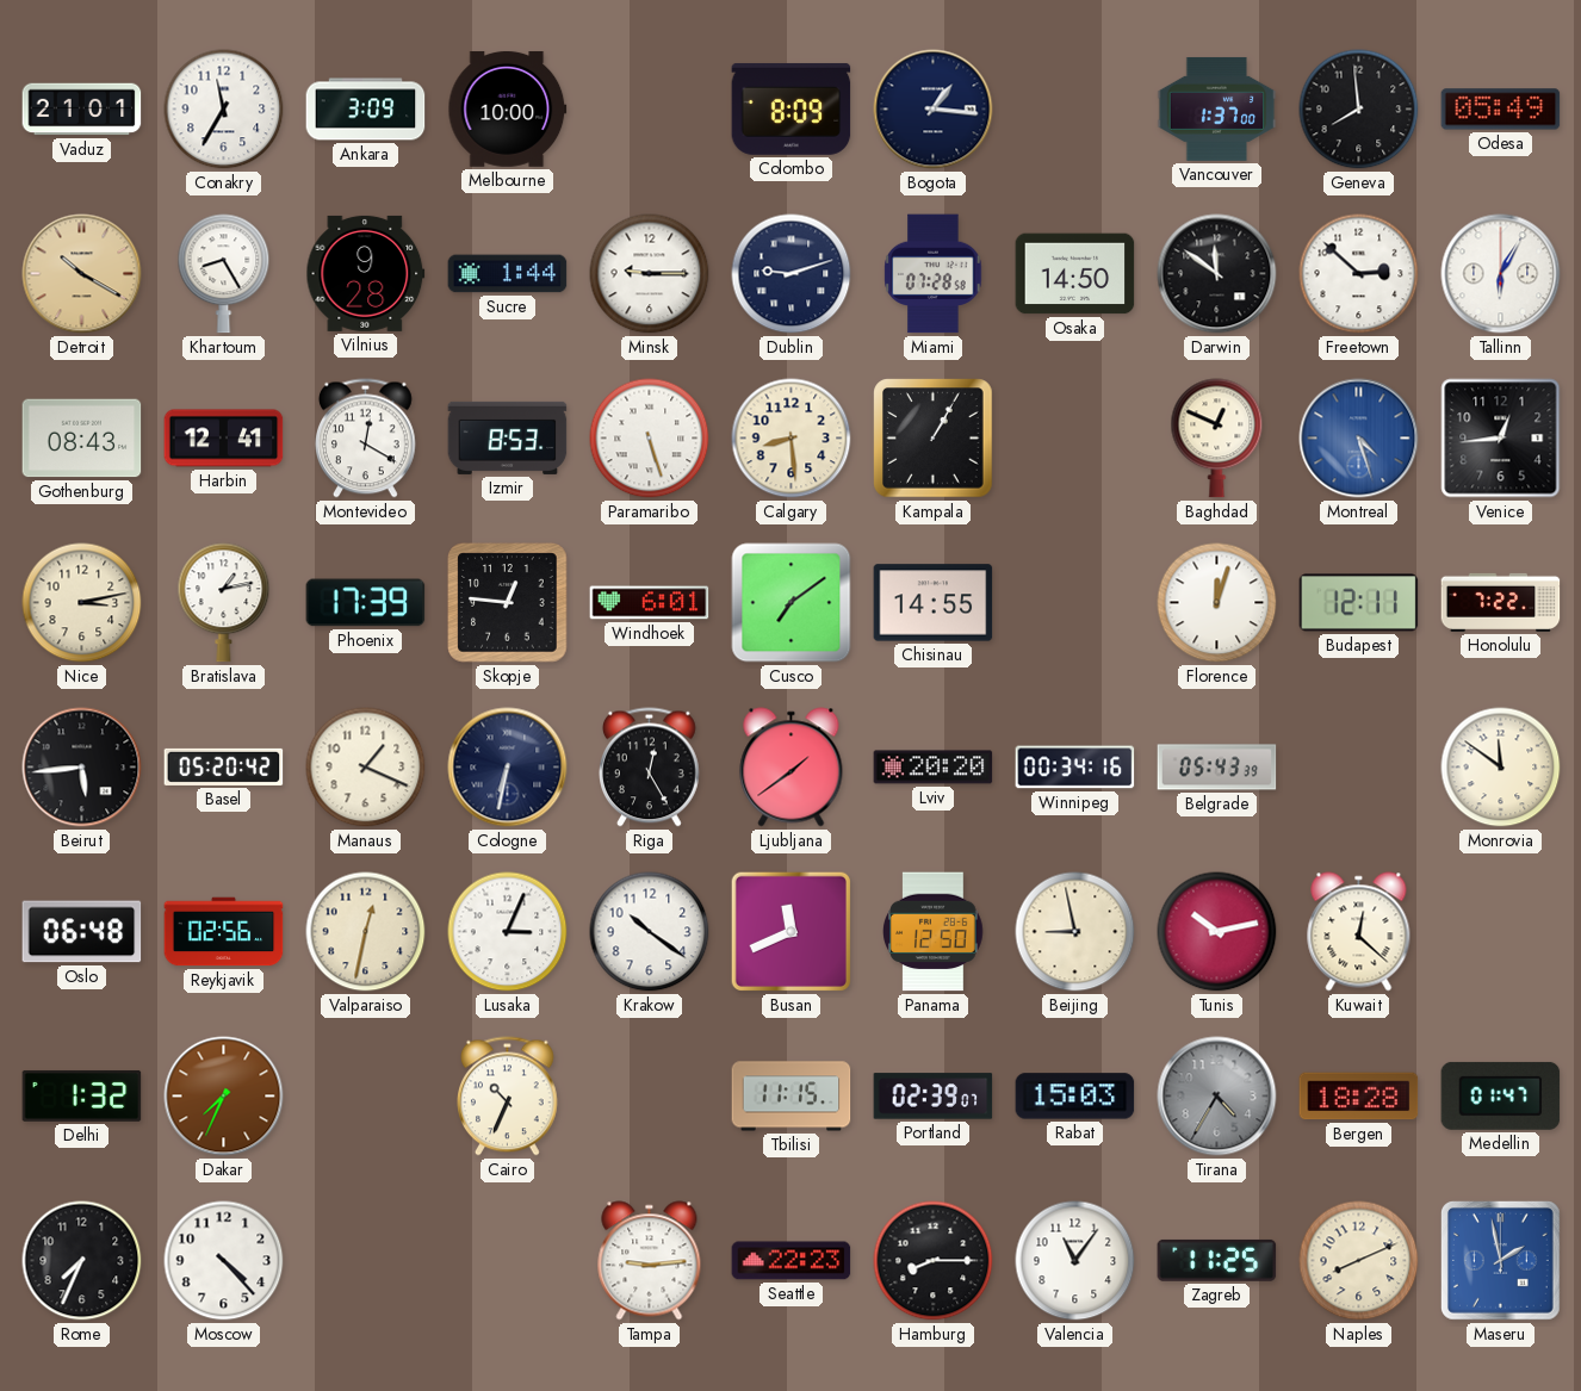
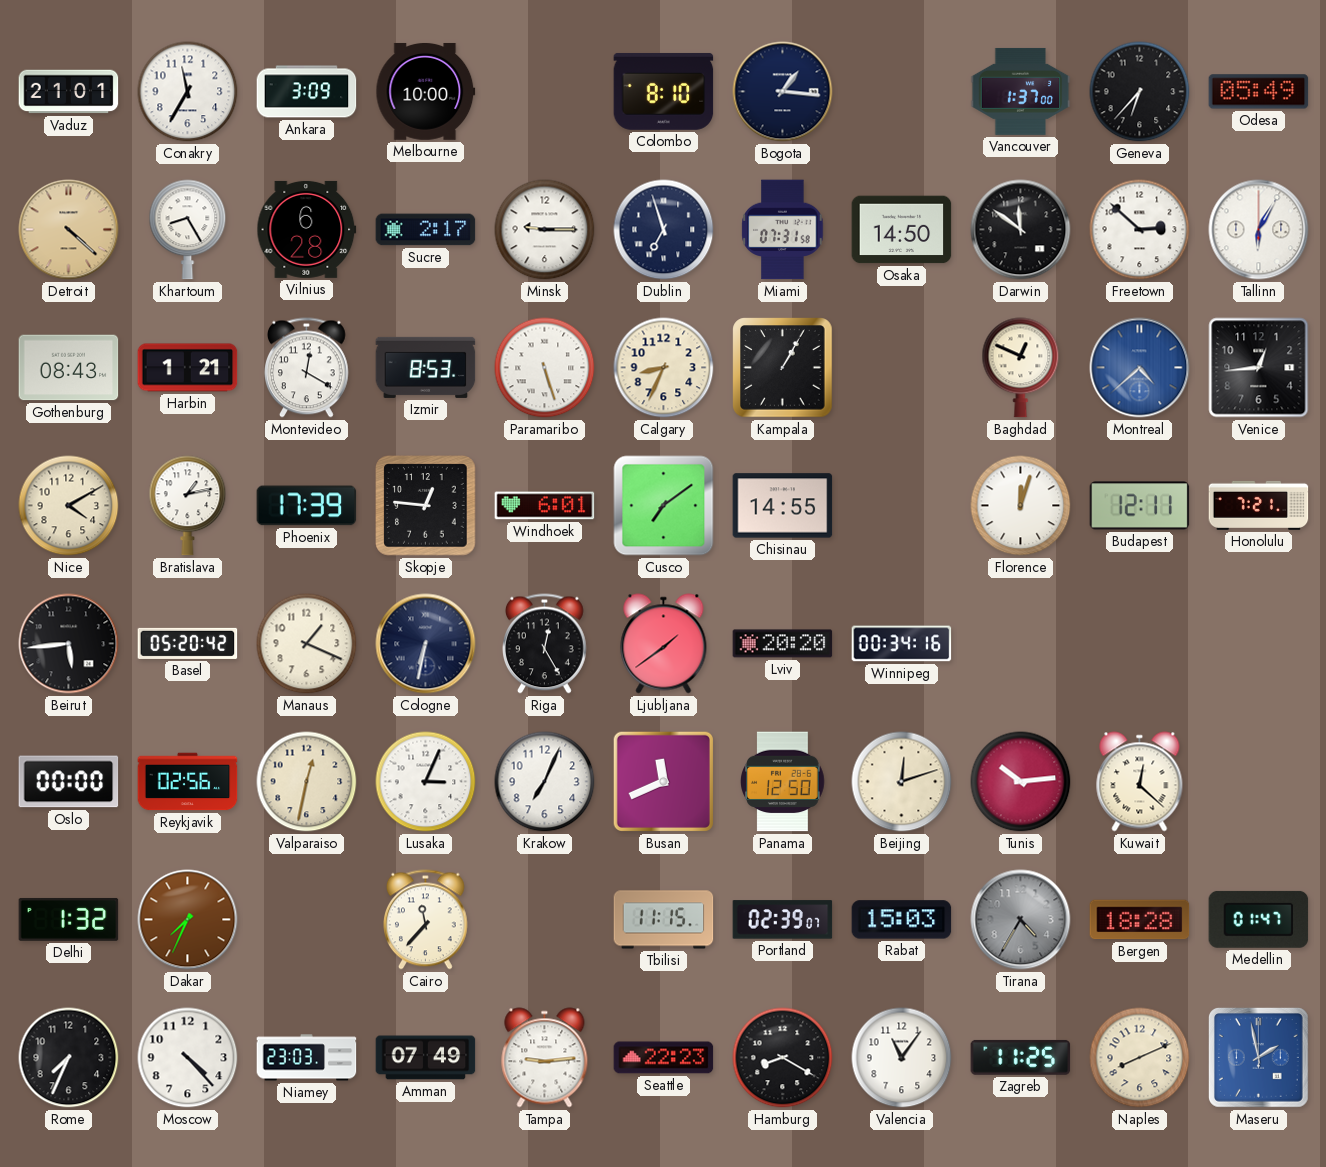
Colombo: 8:09 -> 8:10 (664, 91)
Geneva: 7:59 -> 6:37 (1140, 92)
Detroit: 10:20 -> 4:22 (69, 230)
Vilnius: 9:28 -> 6:28 (307, 229)
Sucre: 1:44 -> 2:17 (426, 230)
Dublin: 9:12 -> 6:57 (664, 230)
Miami: 07:28 -> 07:31 (783, 230)
Harbin: 12:41 -> 1:21 (188, 368)
Calgary: 8:29 -> 8:34 (664, 368)
Montreal: 4:27 -> 4:38 (1140, 368)
Nice: 3:13 -> 4:10 (69, 506)
Honolulu: 7:22 -> 7:21 (1259, 505)
Belgrade: 05:43 -> none (1217, 768)
Monrovia: 11:51 -> none (1501, 768)
Oslo: 06:48 -> 00:00 (69, 782)
Krakow: 10:21 -> 7:04 (545, 782)
Beijing: 8:58 -> 12:12 (902, 782)
Tunis: 10:13 -> 10:14 (1021, 782)
Cairo: 10:34 -> 11:37 (426, 920)
Niamey: none -> 23:03 (307, 1058)
Amman: none -> 07:49 (426, 1058)
Hamburg: 8:15 -> 8:20 (783, 1058)
